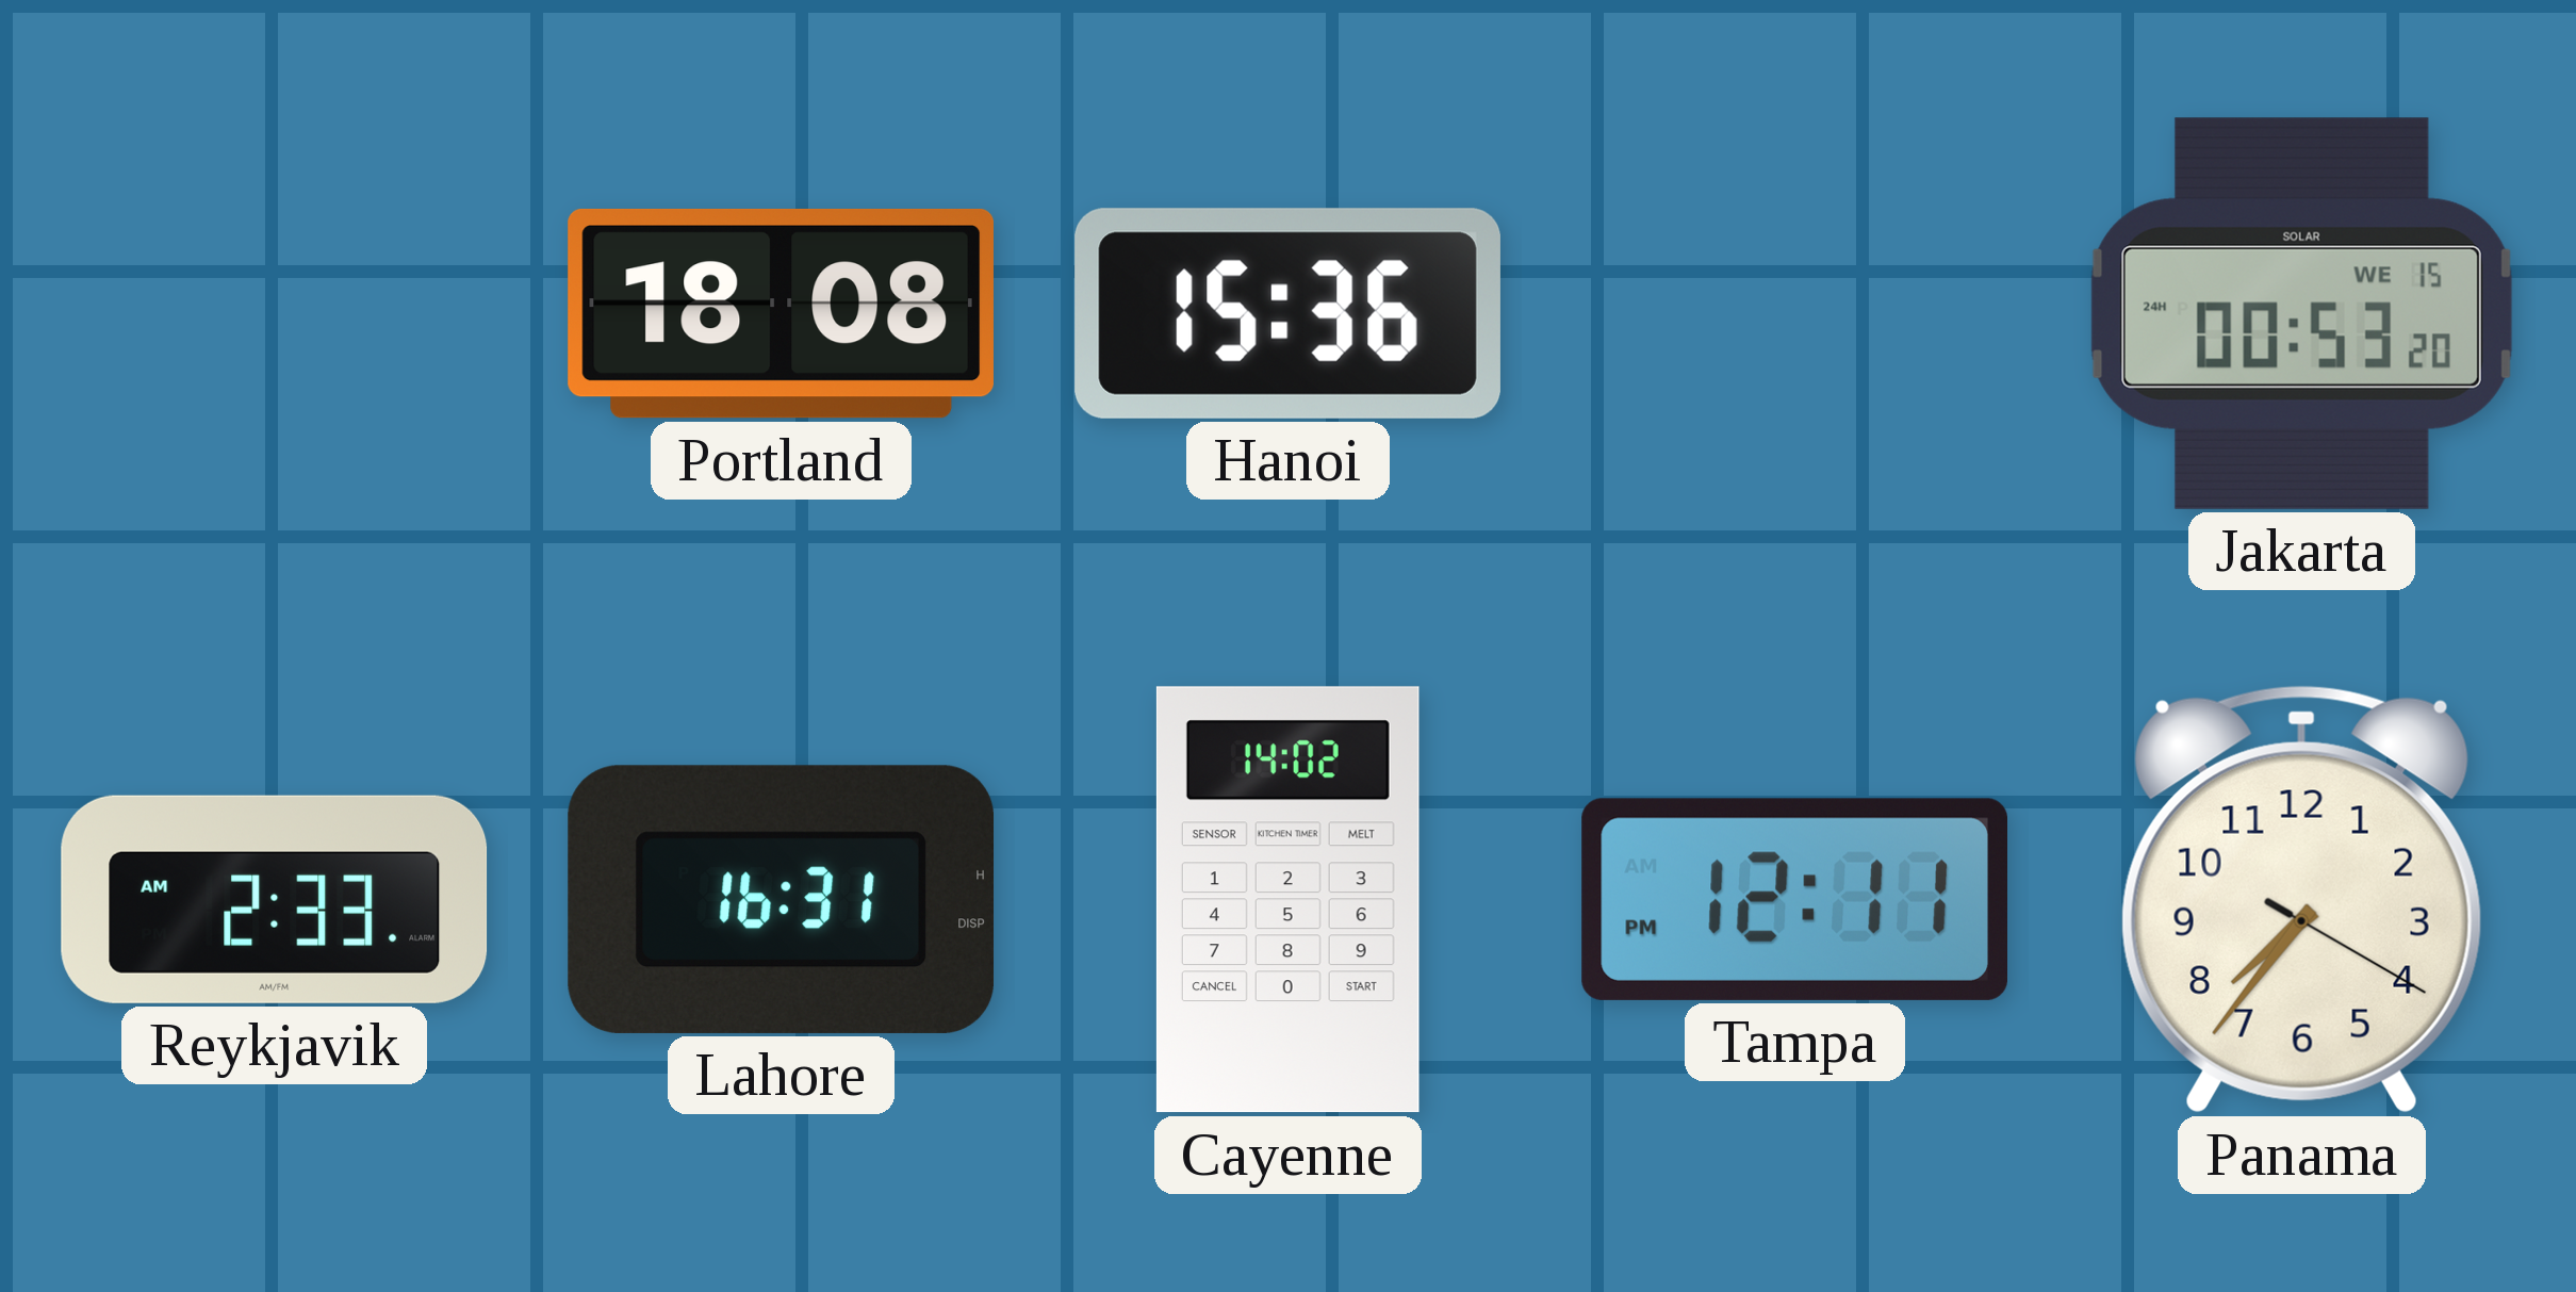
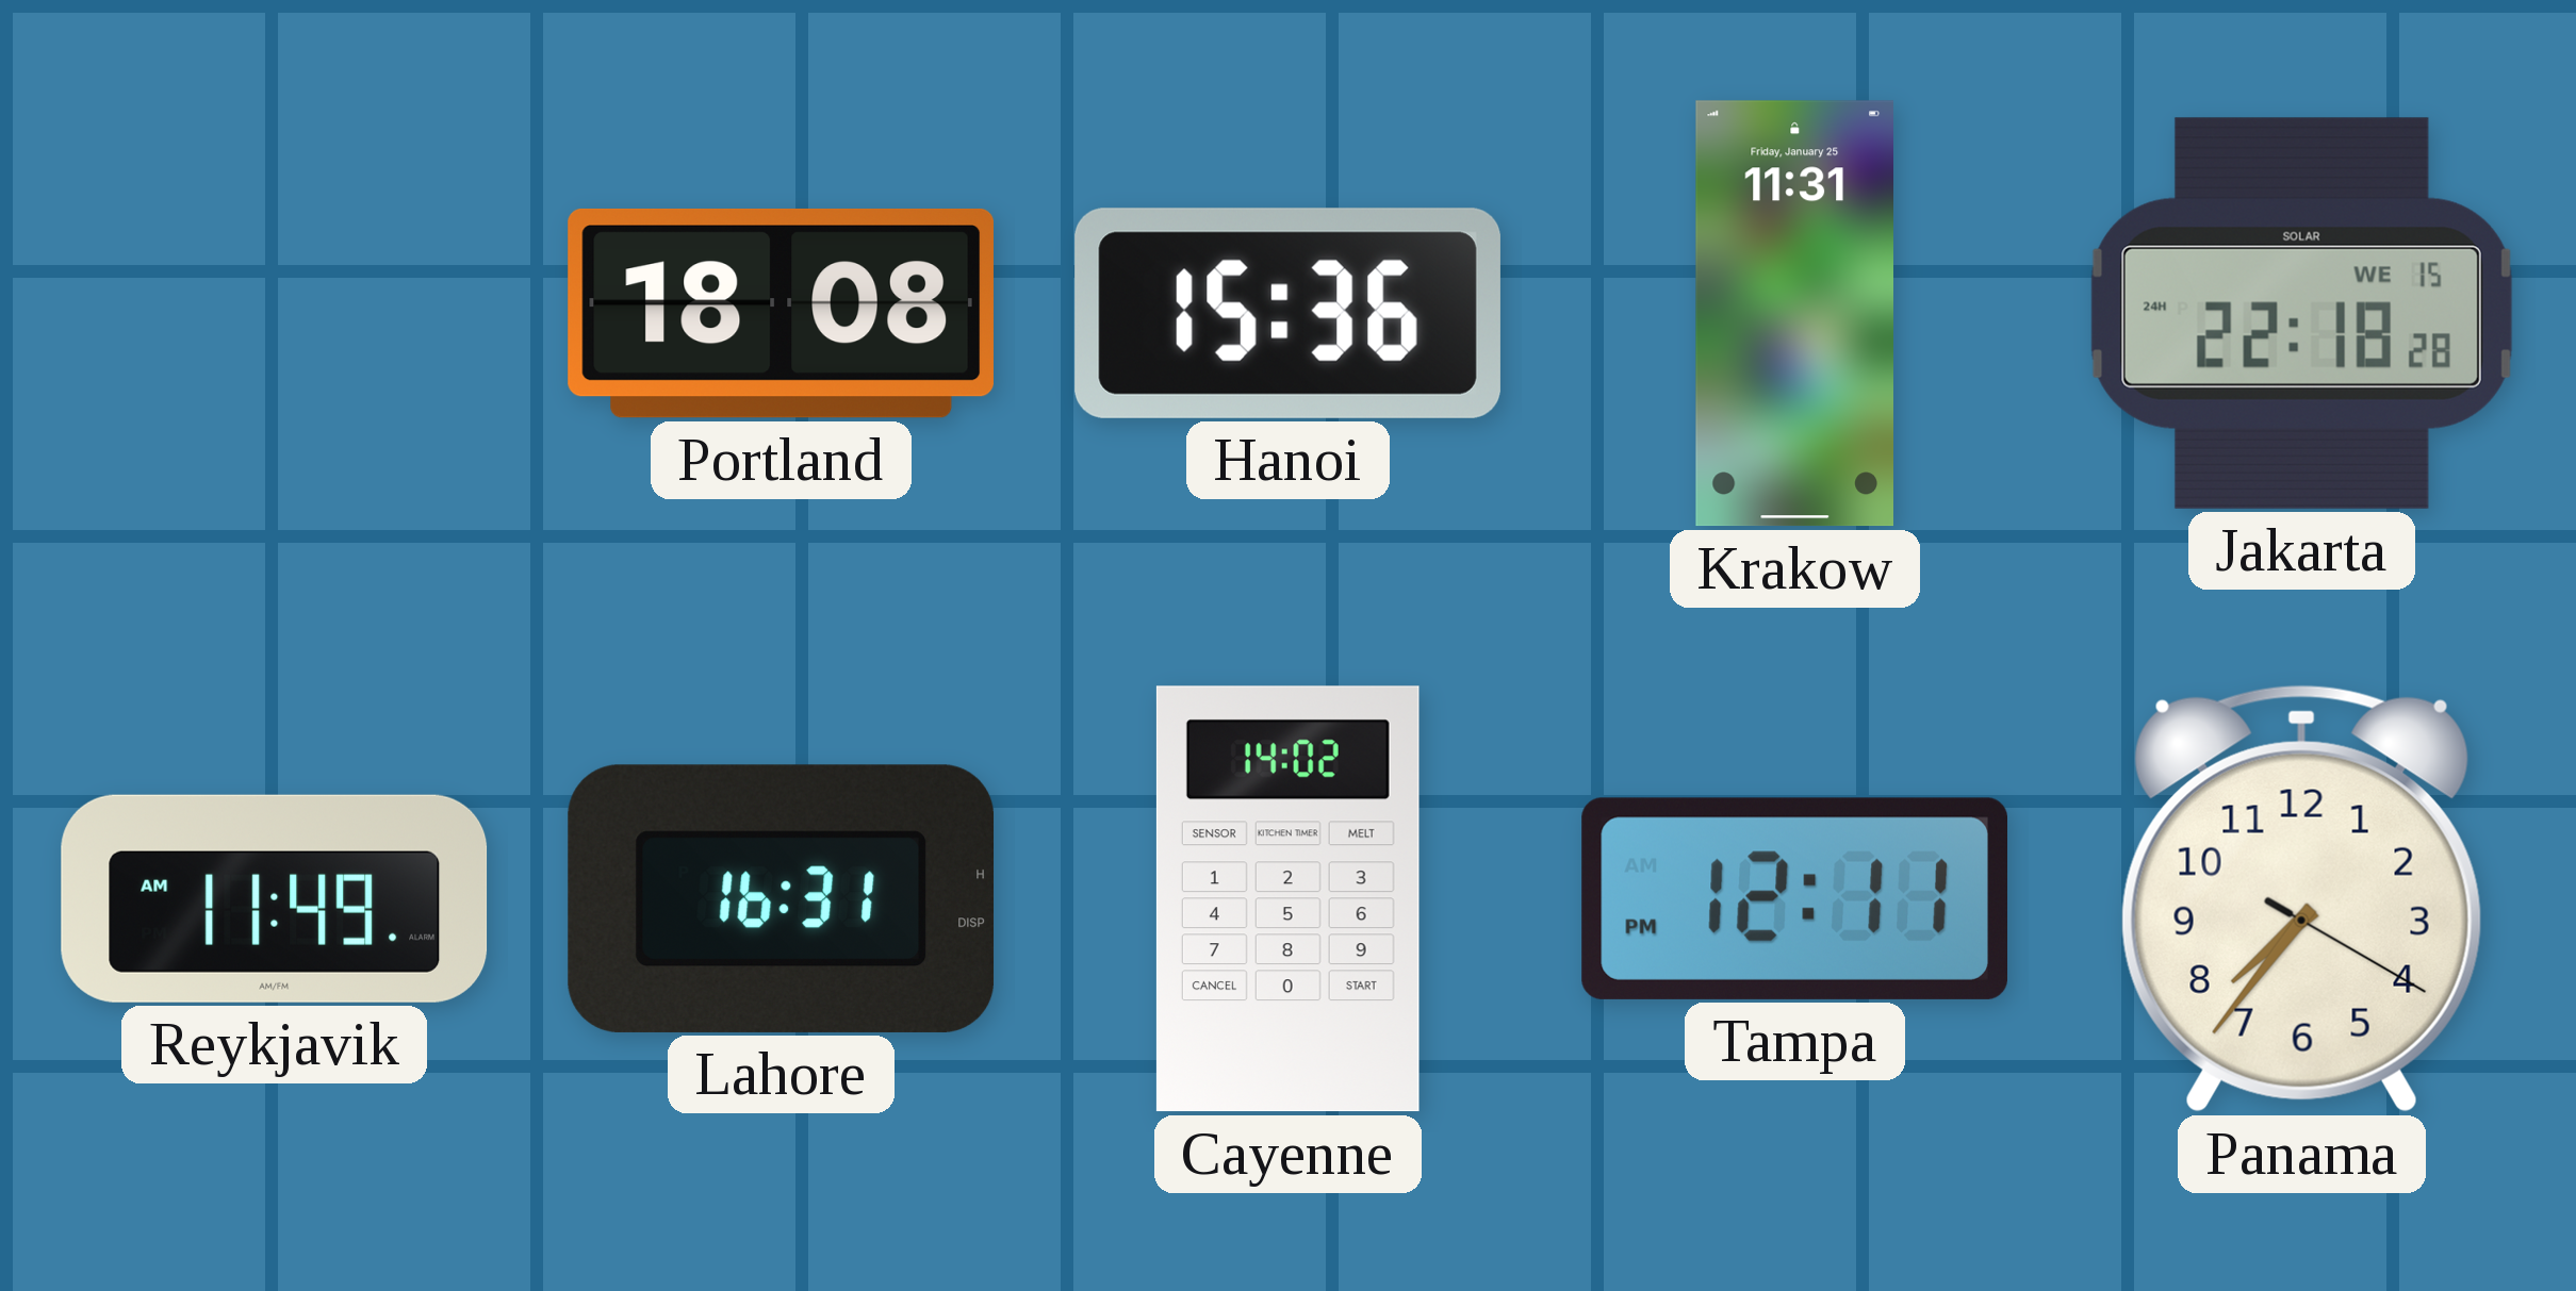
Krakow: none -> 11:31 (1794, 314)
Jakarta: 00:53 -> 22:18 (2301, 313)
Reykjavik: 2:33 -> 11:49 (275, 898)
